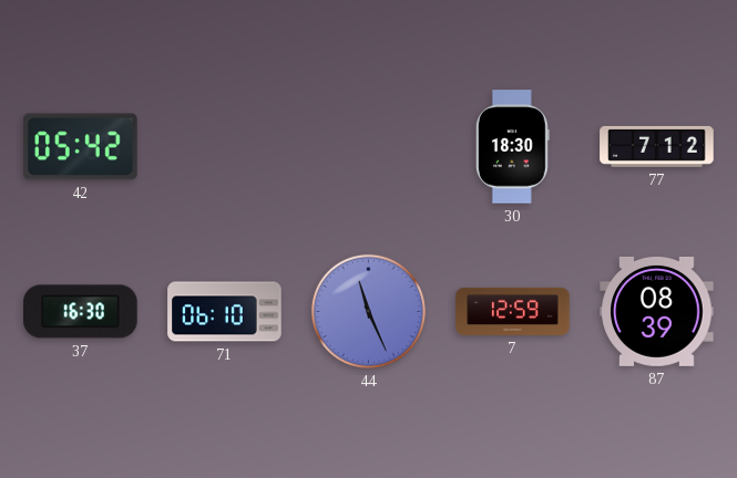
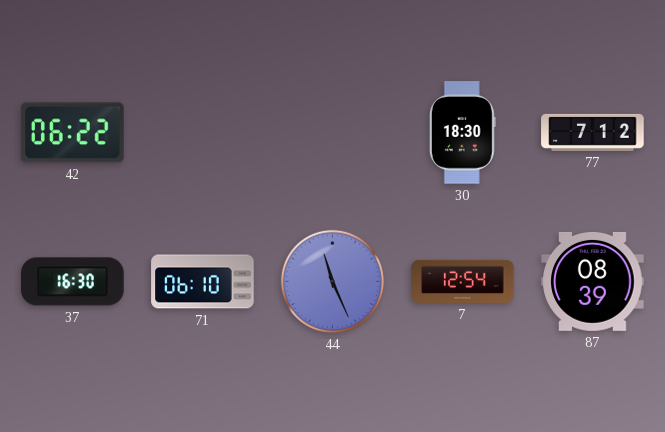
42: 05:42 -> 06:22 (73, 133)
7: 12:59 -> 12:54 (463, 281)
